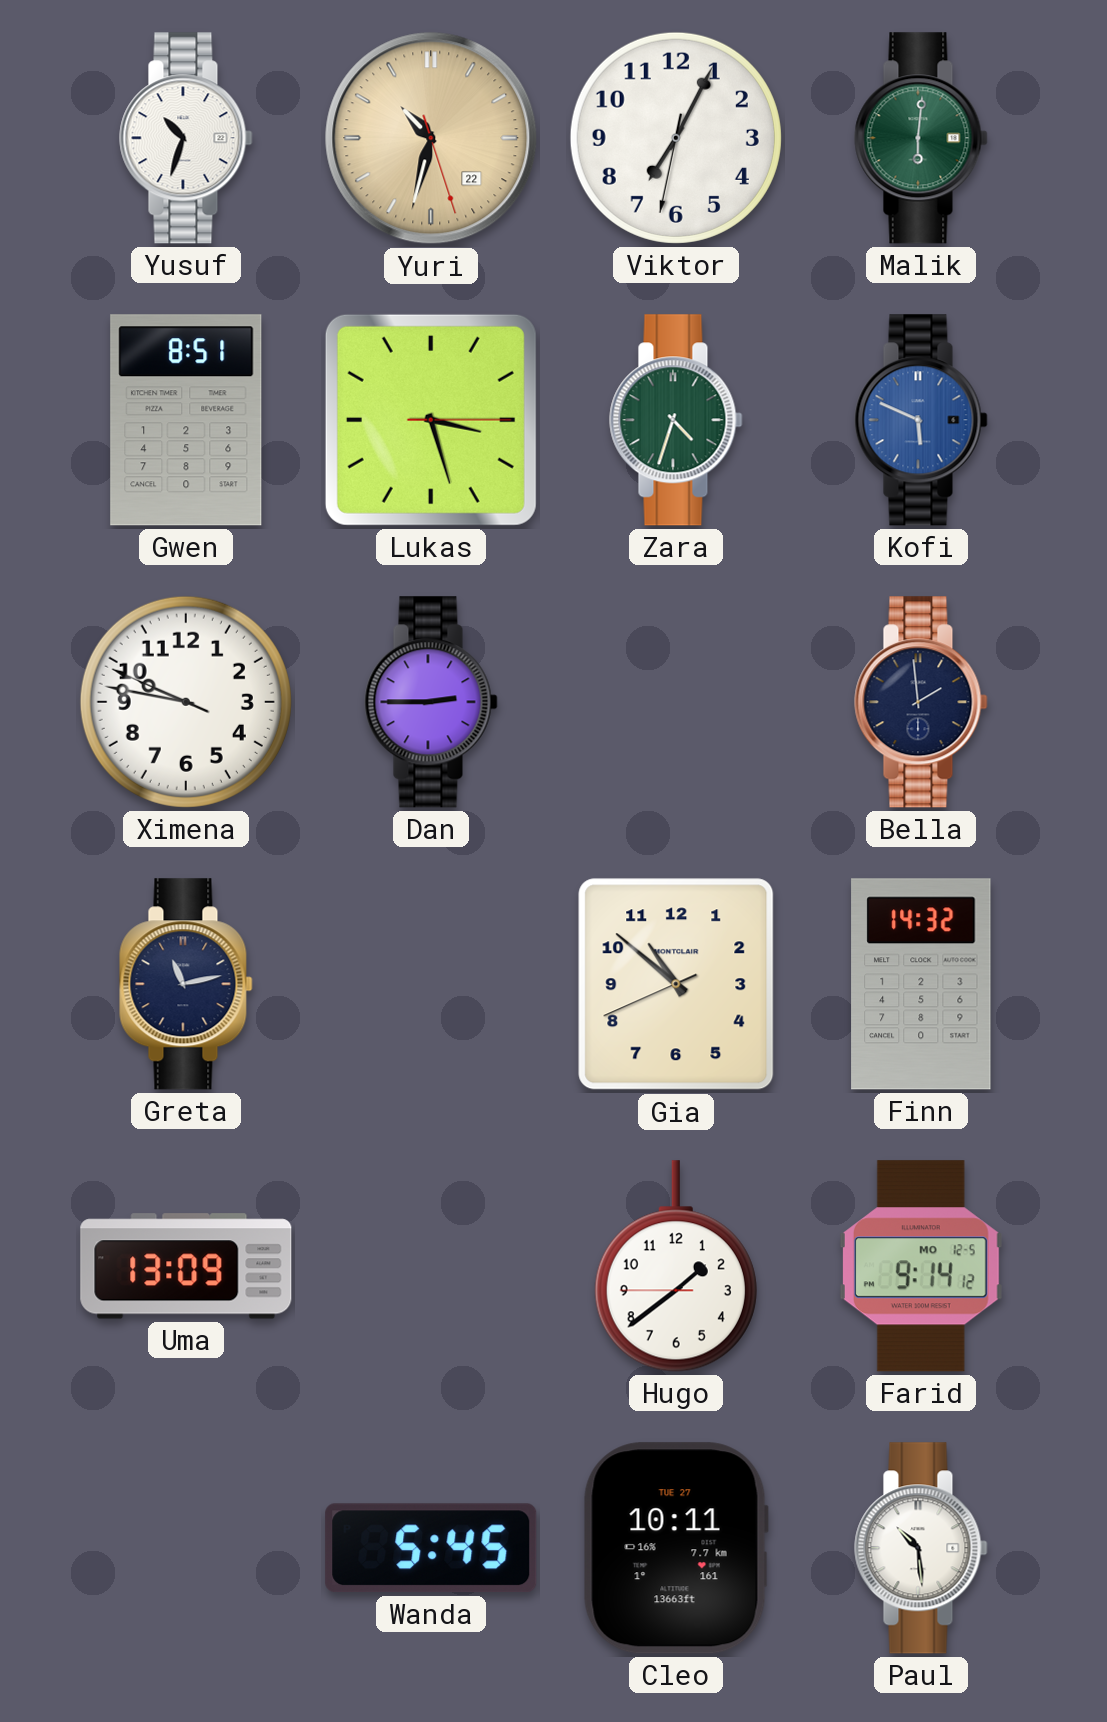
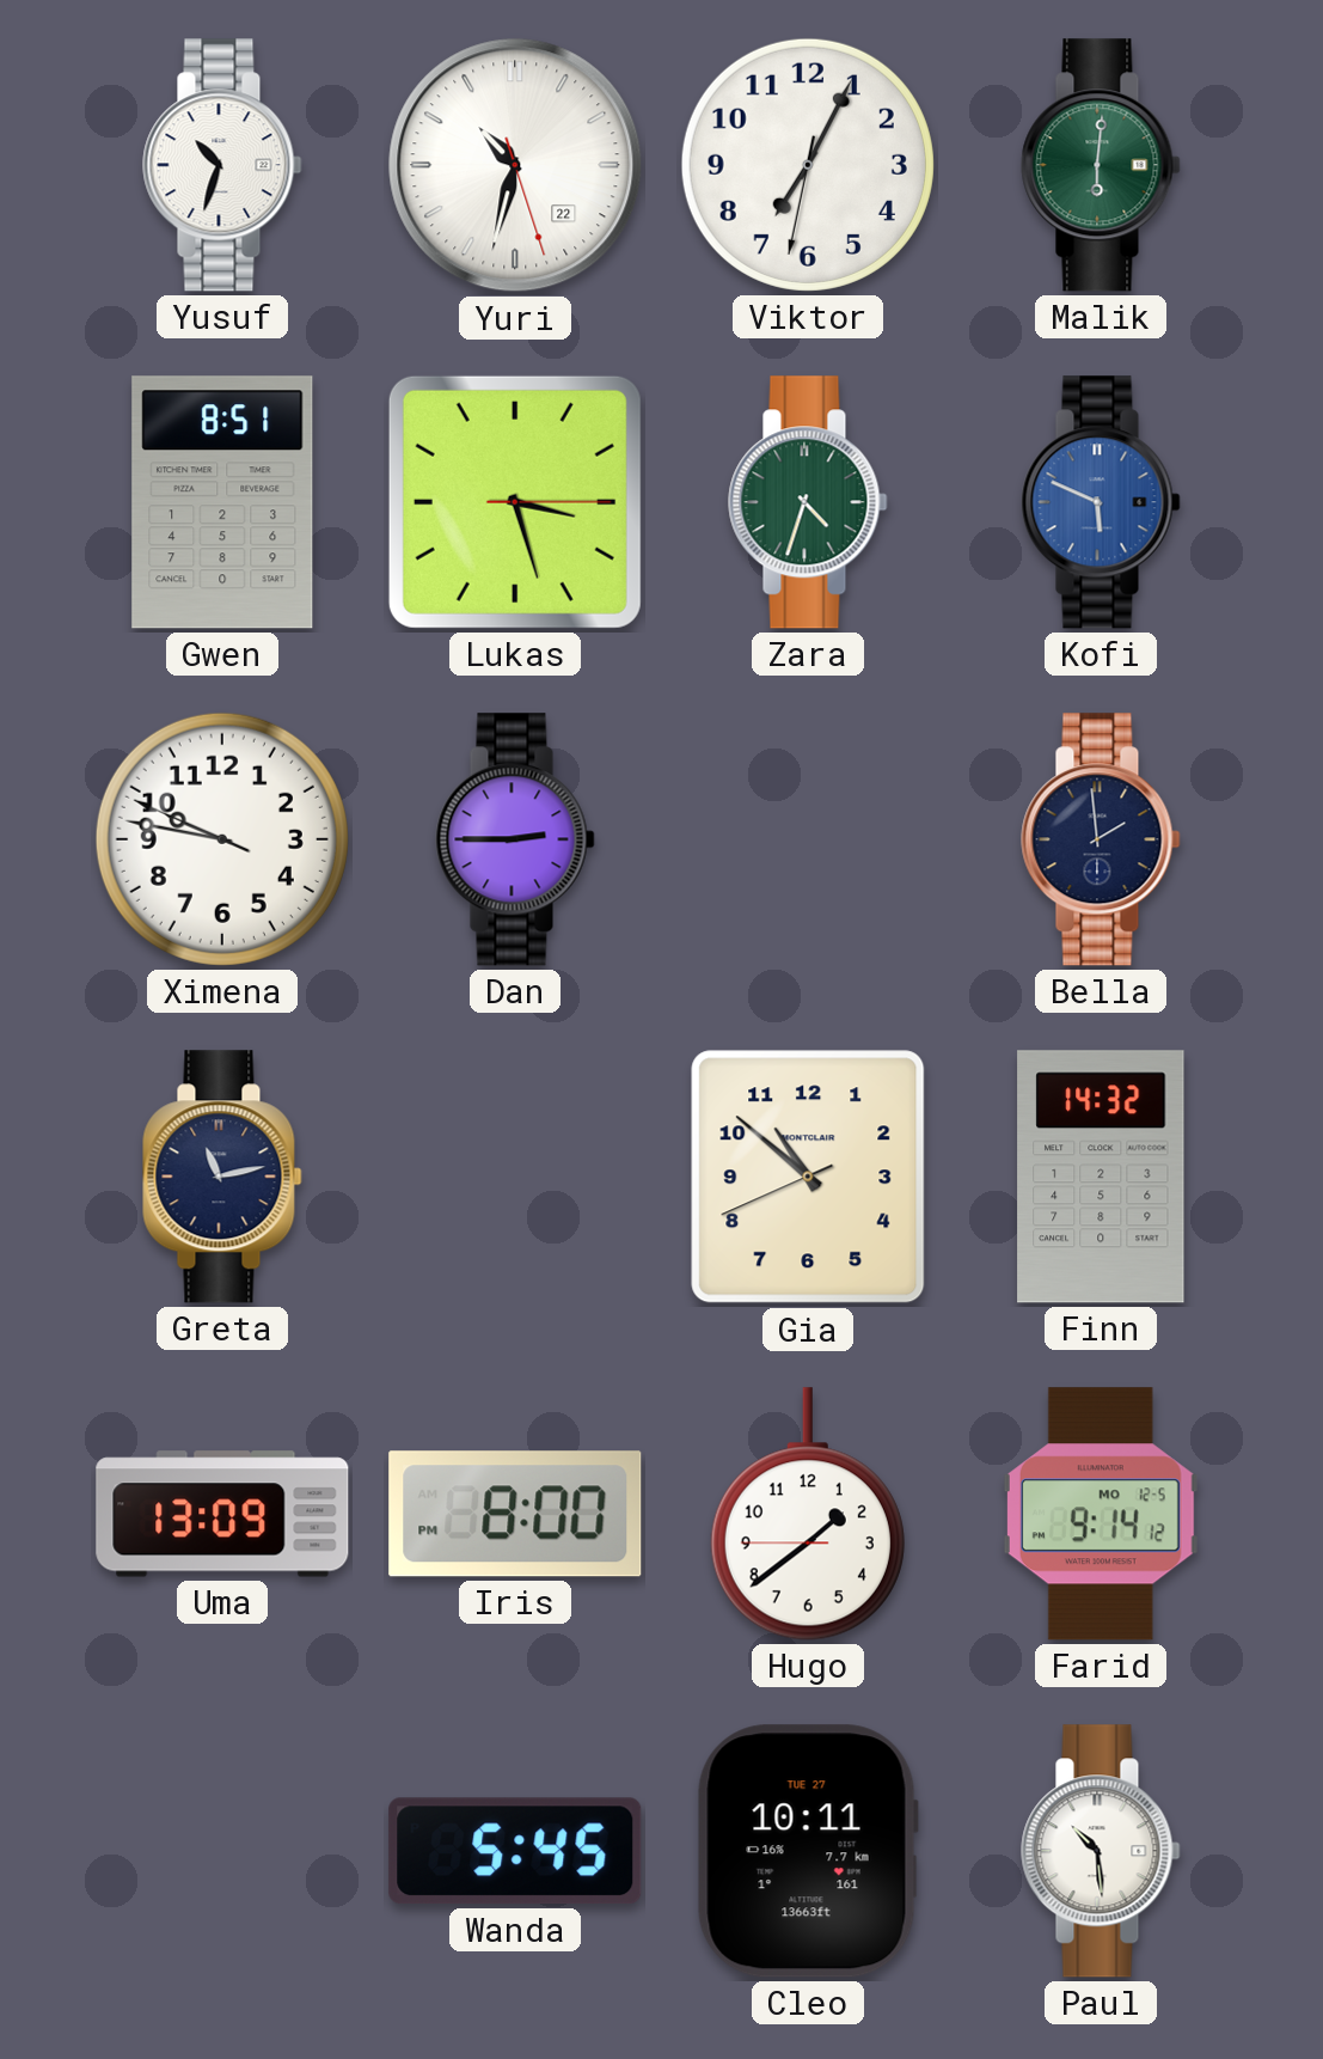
Yuri dial: champagne -> white (515, 165)
Iris: none -> 8:00 (515, 1514)
